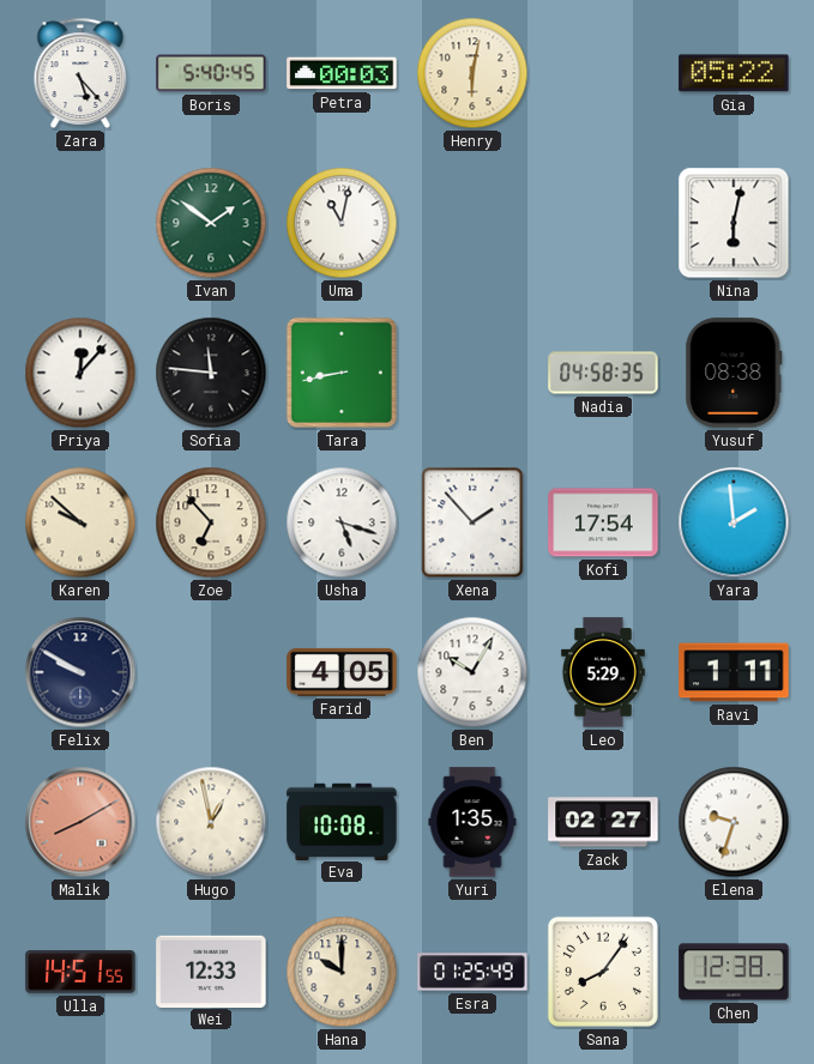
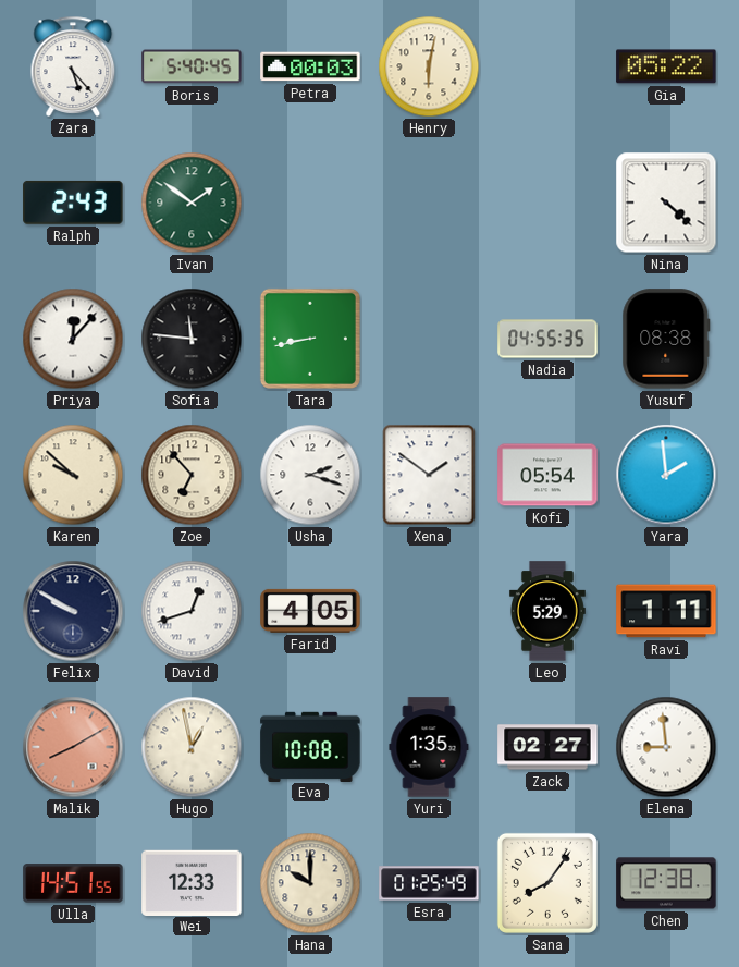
Ralph: none -> 2:43 (73, 203)
Uma: 11:02 -> none (342, 223)
Nina: 6:02 -> 4:22 (666, 203)
Nadia: 04:58 -> 04:55 (547, 339)
Usha: 5:18 -> 2:18 (310, 475)
Xena: 1:53 -> 1:51 (429, 475)
Kofi: 17:54 -> 05:54 (547, 475)
David: none -> 12:42 (192, 611)
Ben: 10:05 -> none (472, 672)
Elena: 9:33 -> 8:59 (666, 747)
